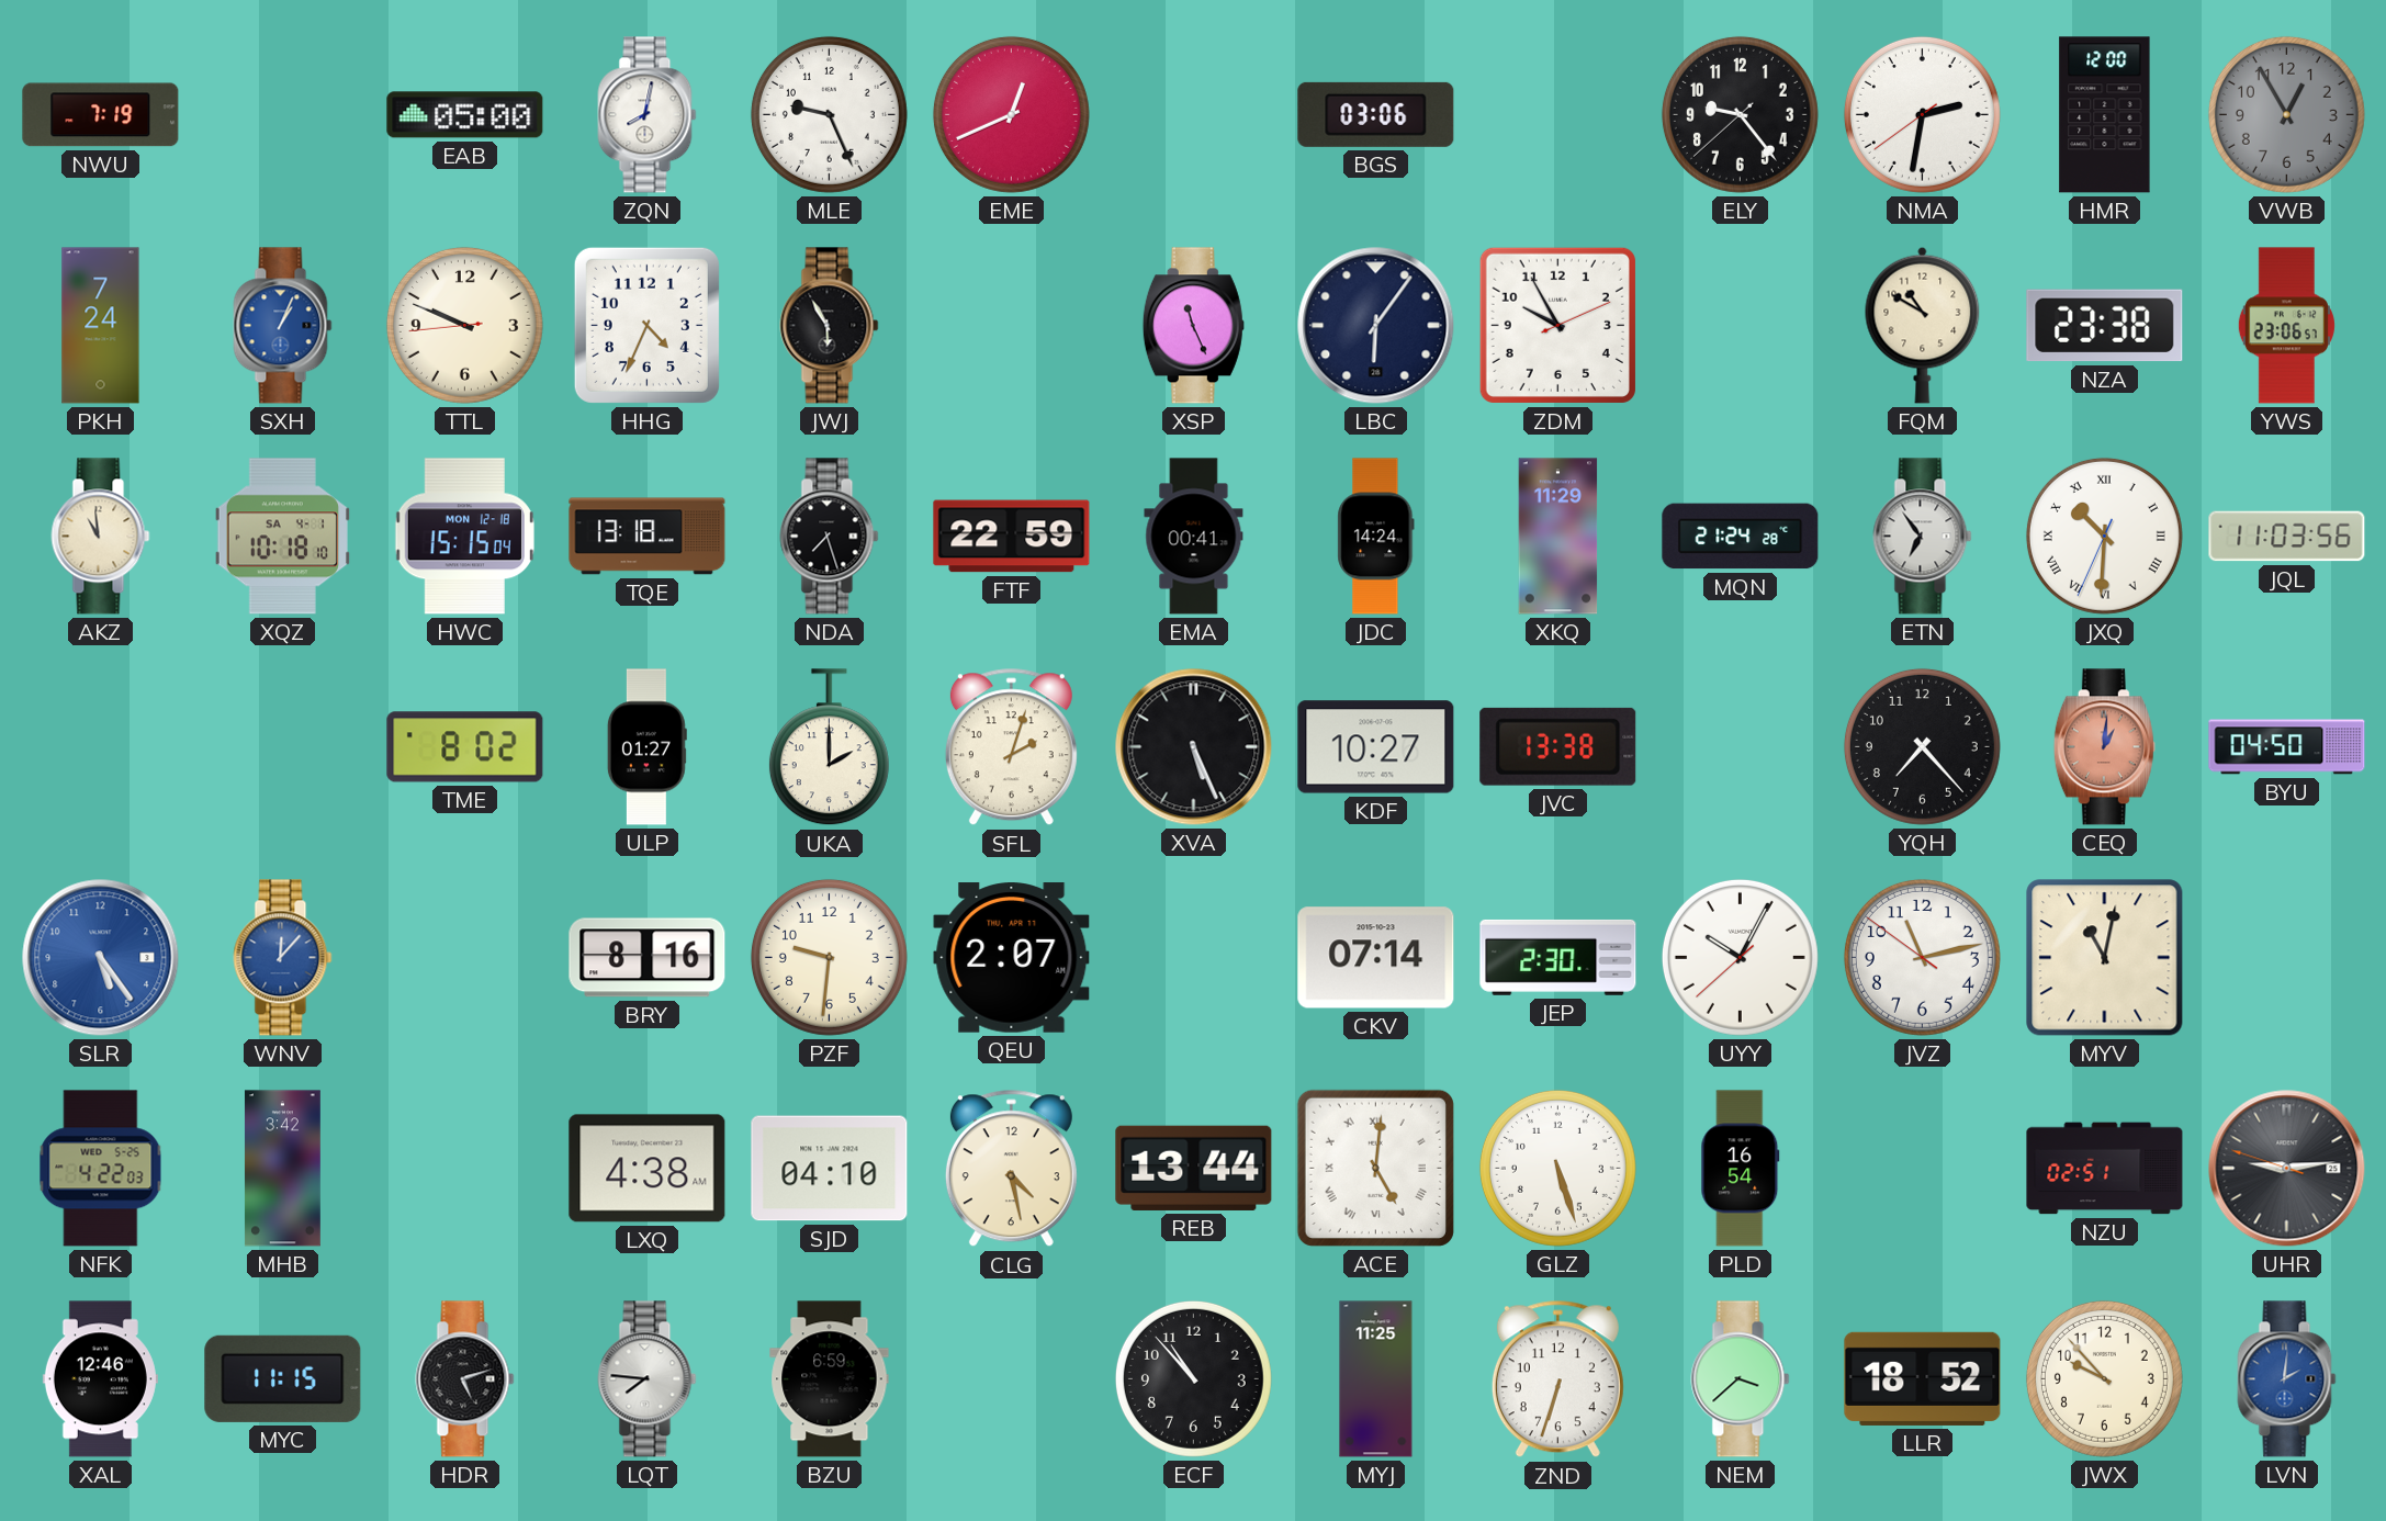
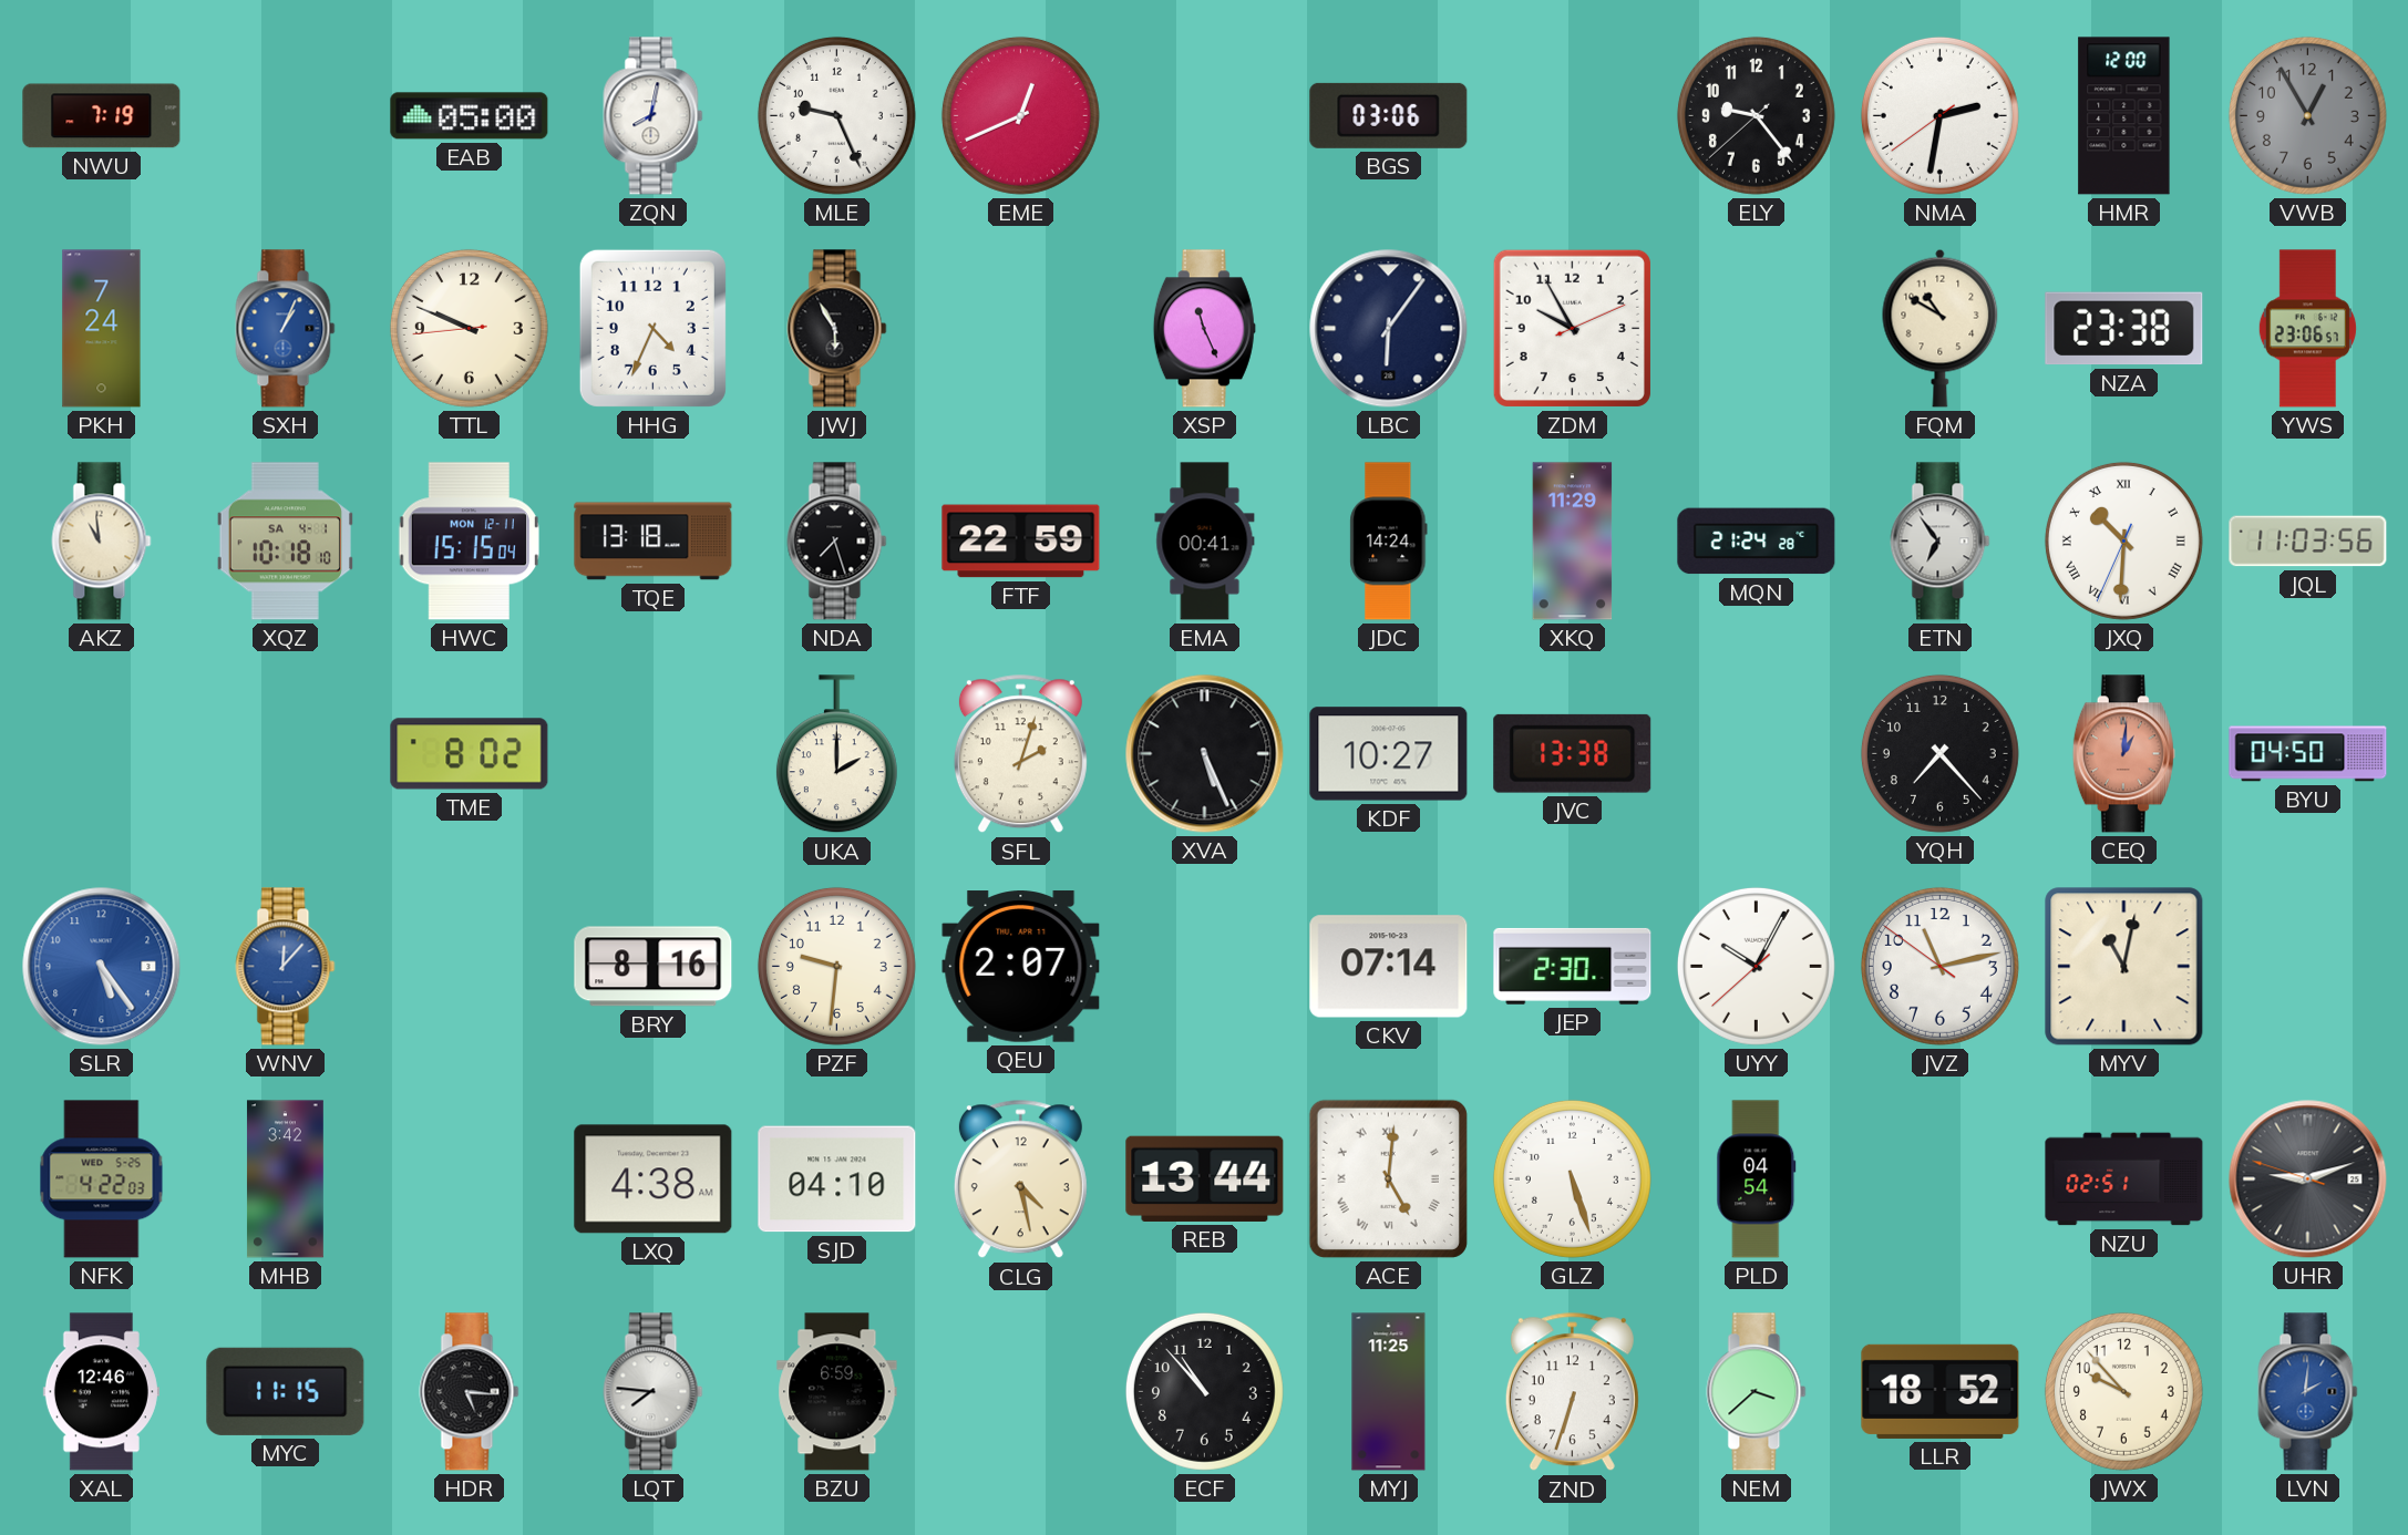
HWC date: MON 12-18 -> MON 12-11 (469, 542)
ULP: 01:27 -> none (646, 747)
PLD: 16:54 -> 04:54 (1757, 1179)
UHR: 9:13 -> 9:11 (2308, 1179)
HDR: 5:12 -> 5:16 (470, 1392)
